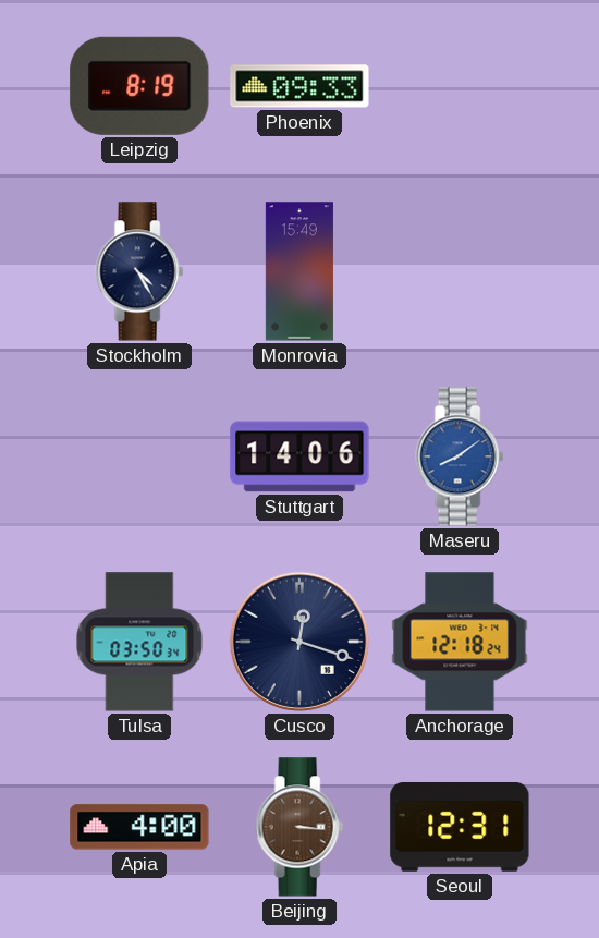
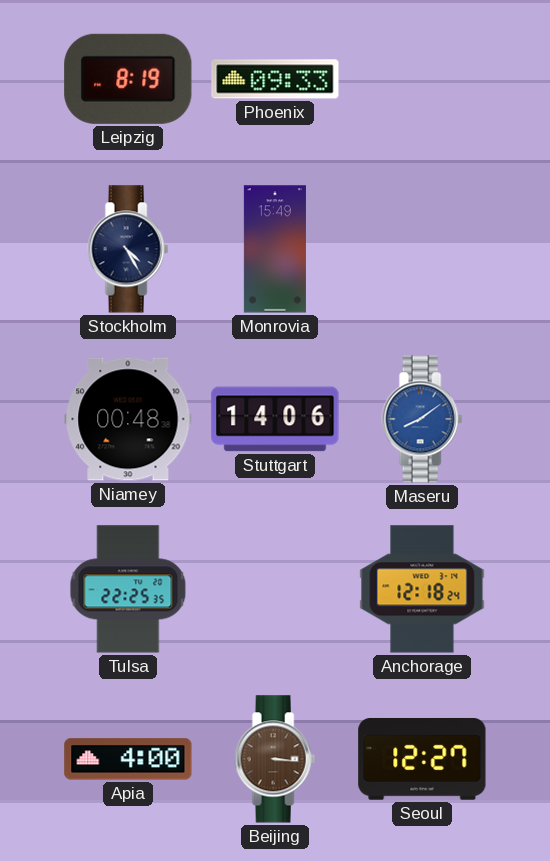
Niamey: none -> 00:48 (128, 419)
Tulsa: 03:50 -> 22:25 (128, 589)
Cusco: 12:18 -> none (299, 642)
Seoul: 12:31 -> 12:27 (422, 759)
